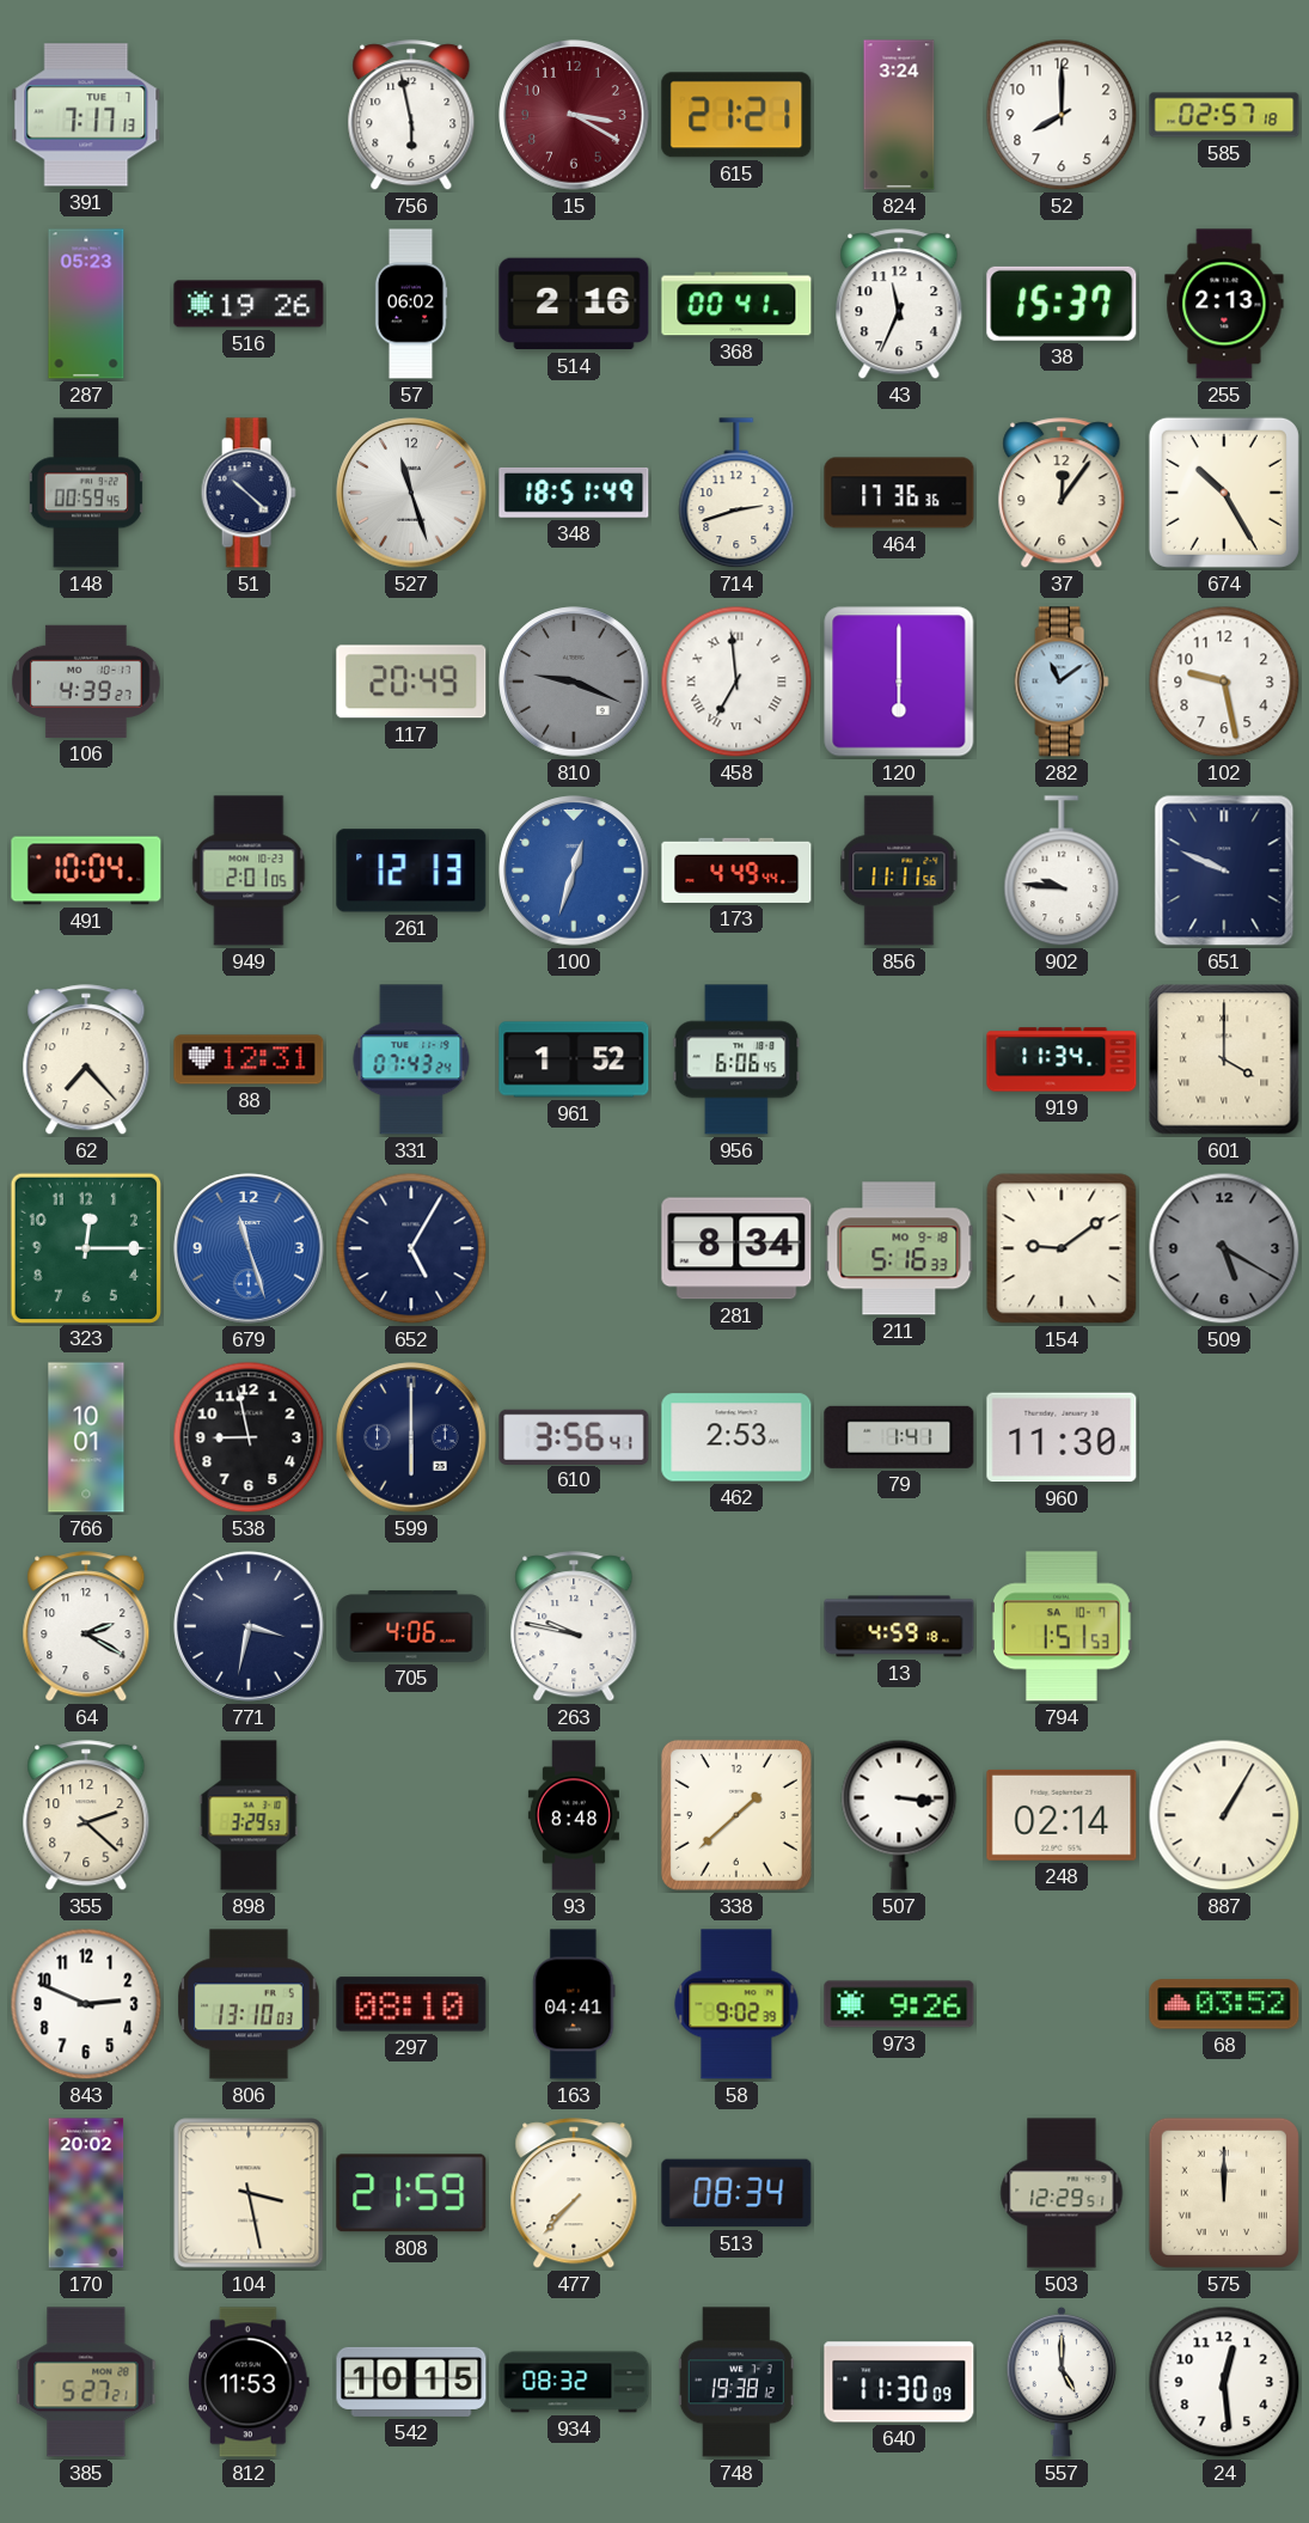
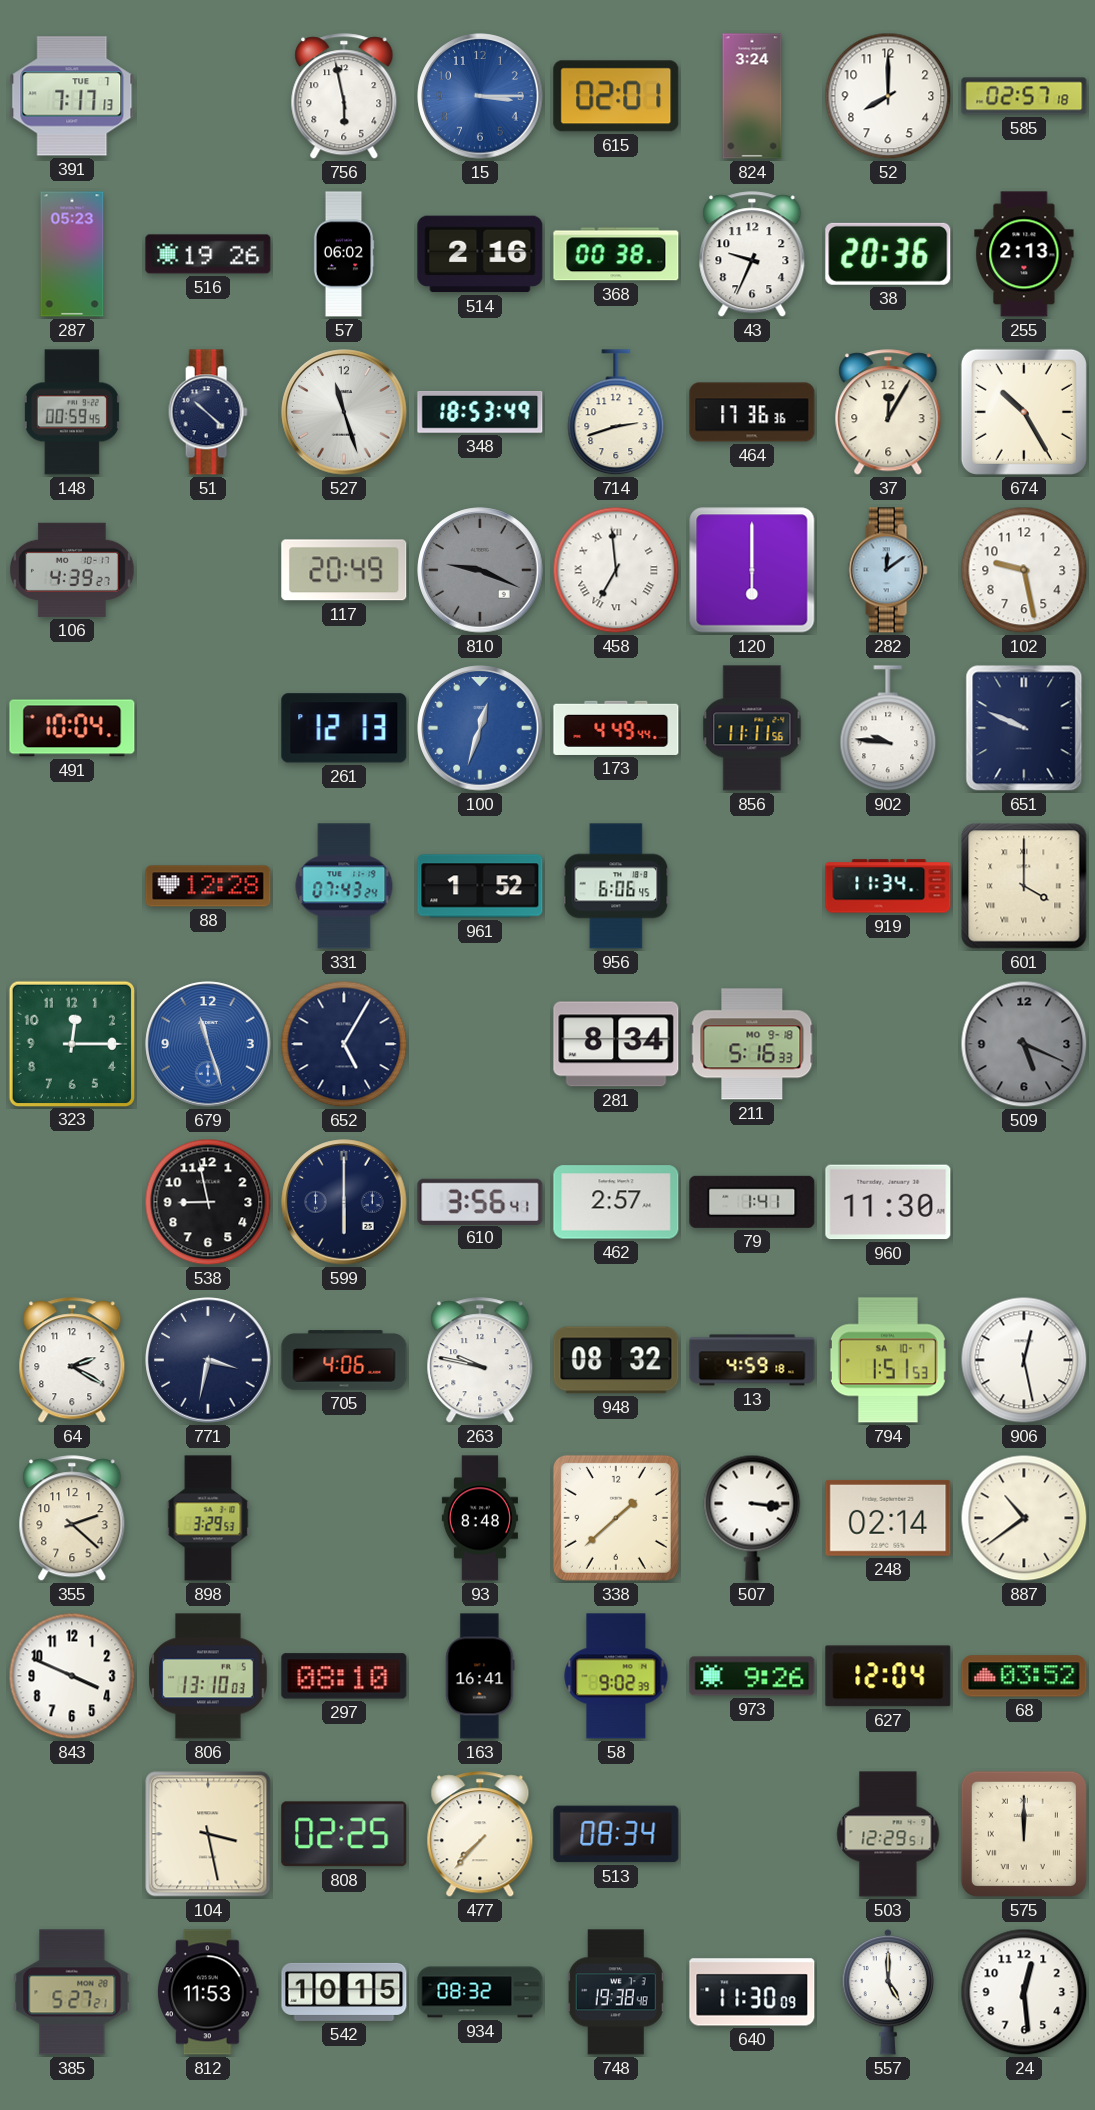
15: 3:20 -> 3:15 (480, 96)
15 dial: burgundy -> blue (480, 96)
615: 21:21 -> 02:01 (616, 96)
368: 00:41 -> 00:38 (616, 254)
43: 11:34 -> 9:34 (752, 255)
38: 15:37 -> 20:36 (888, 254)
348: 18:51 -> 18:53 (480, 412)
37: 12:06 -> 12:05 (888, 413)
282: 11:09 -> 12:09 (888, 570)
949: 2:01 -> none (249, 870)
62: 7:23 -> none (86, 1061)
88: 12:31 -> 12:28 (208, 886)
154: 9:09 -> none (1062, 1248)
509: 5:20 -> 5:19 (1024, 1044)
766: 10:01 -> none (86, 1437)
462: 2:53 -> 2:57 (616, 1202)
948: none -> 08:32 (616, 1360)
906: none -> 12:28 (1024, 1360)
887: 1:05 -> 10:39 (1024, 1518)
843: 2:49 -> 3:49 (72, 1676)
163: 04:41 -> 16:41 (480, 1676)
627: none -> 12:04 (888, 1676)
170: 20:02 -> none (86, 2193)
808: 21:59 -> 02:25 (344, 1834)
748: 19:38:12 -> 19:38:48 (616, 1992)
